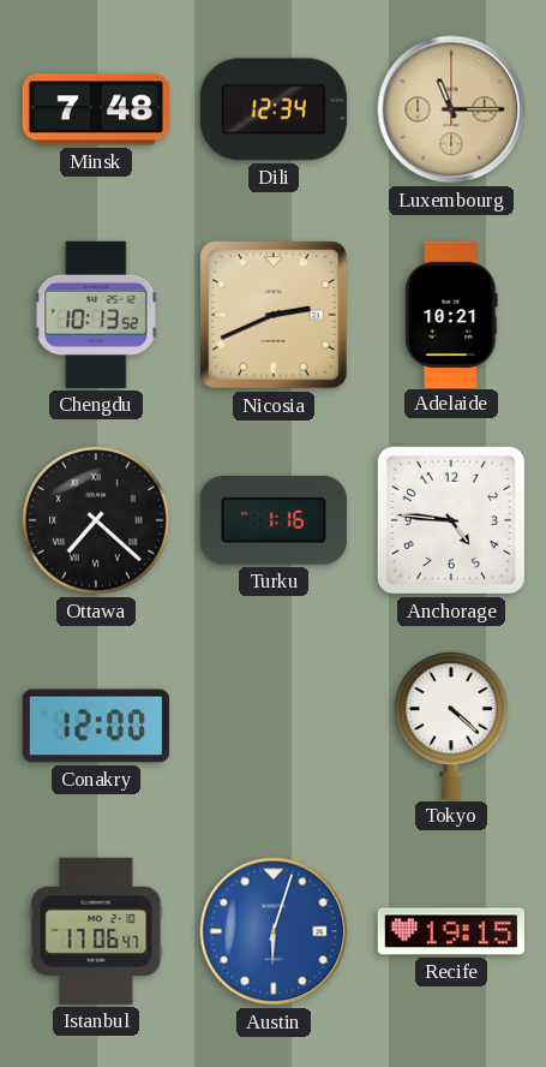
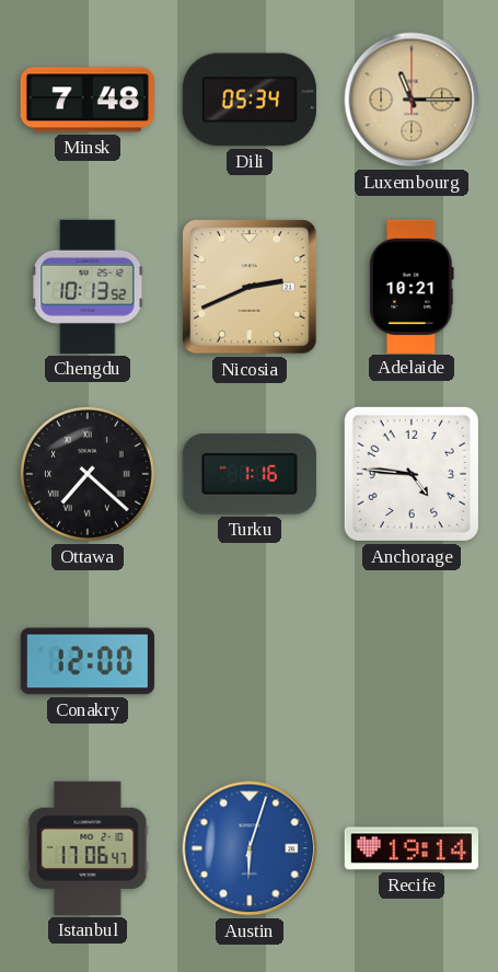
Dili: 12:34 -> 05:34 (250, 100)
Tokyo: 4:22 -> none (451, 726)
Recife: 19:15 -> 19:14 (410, 848)
